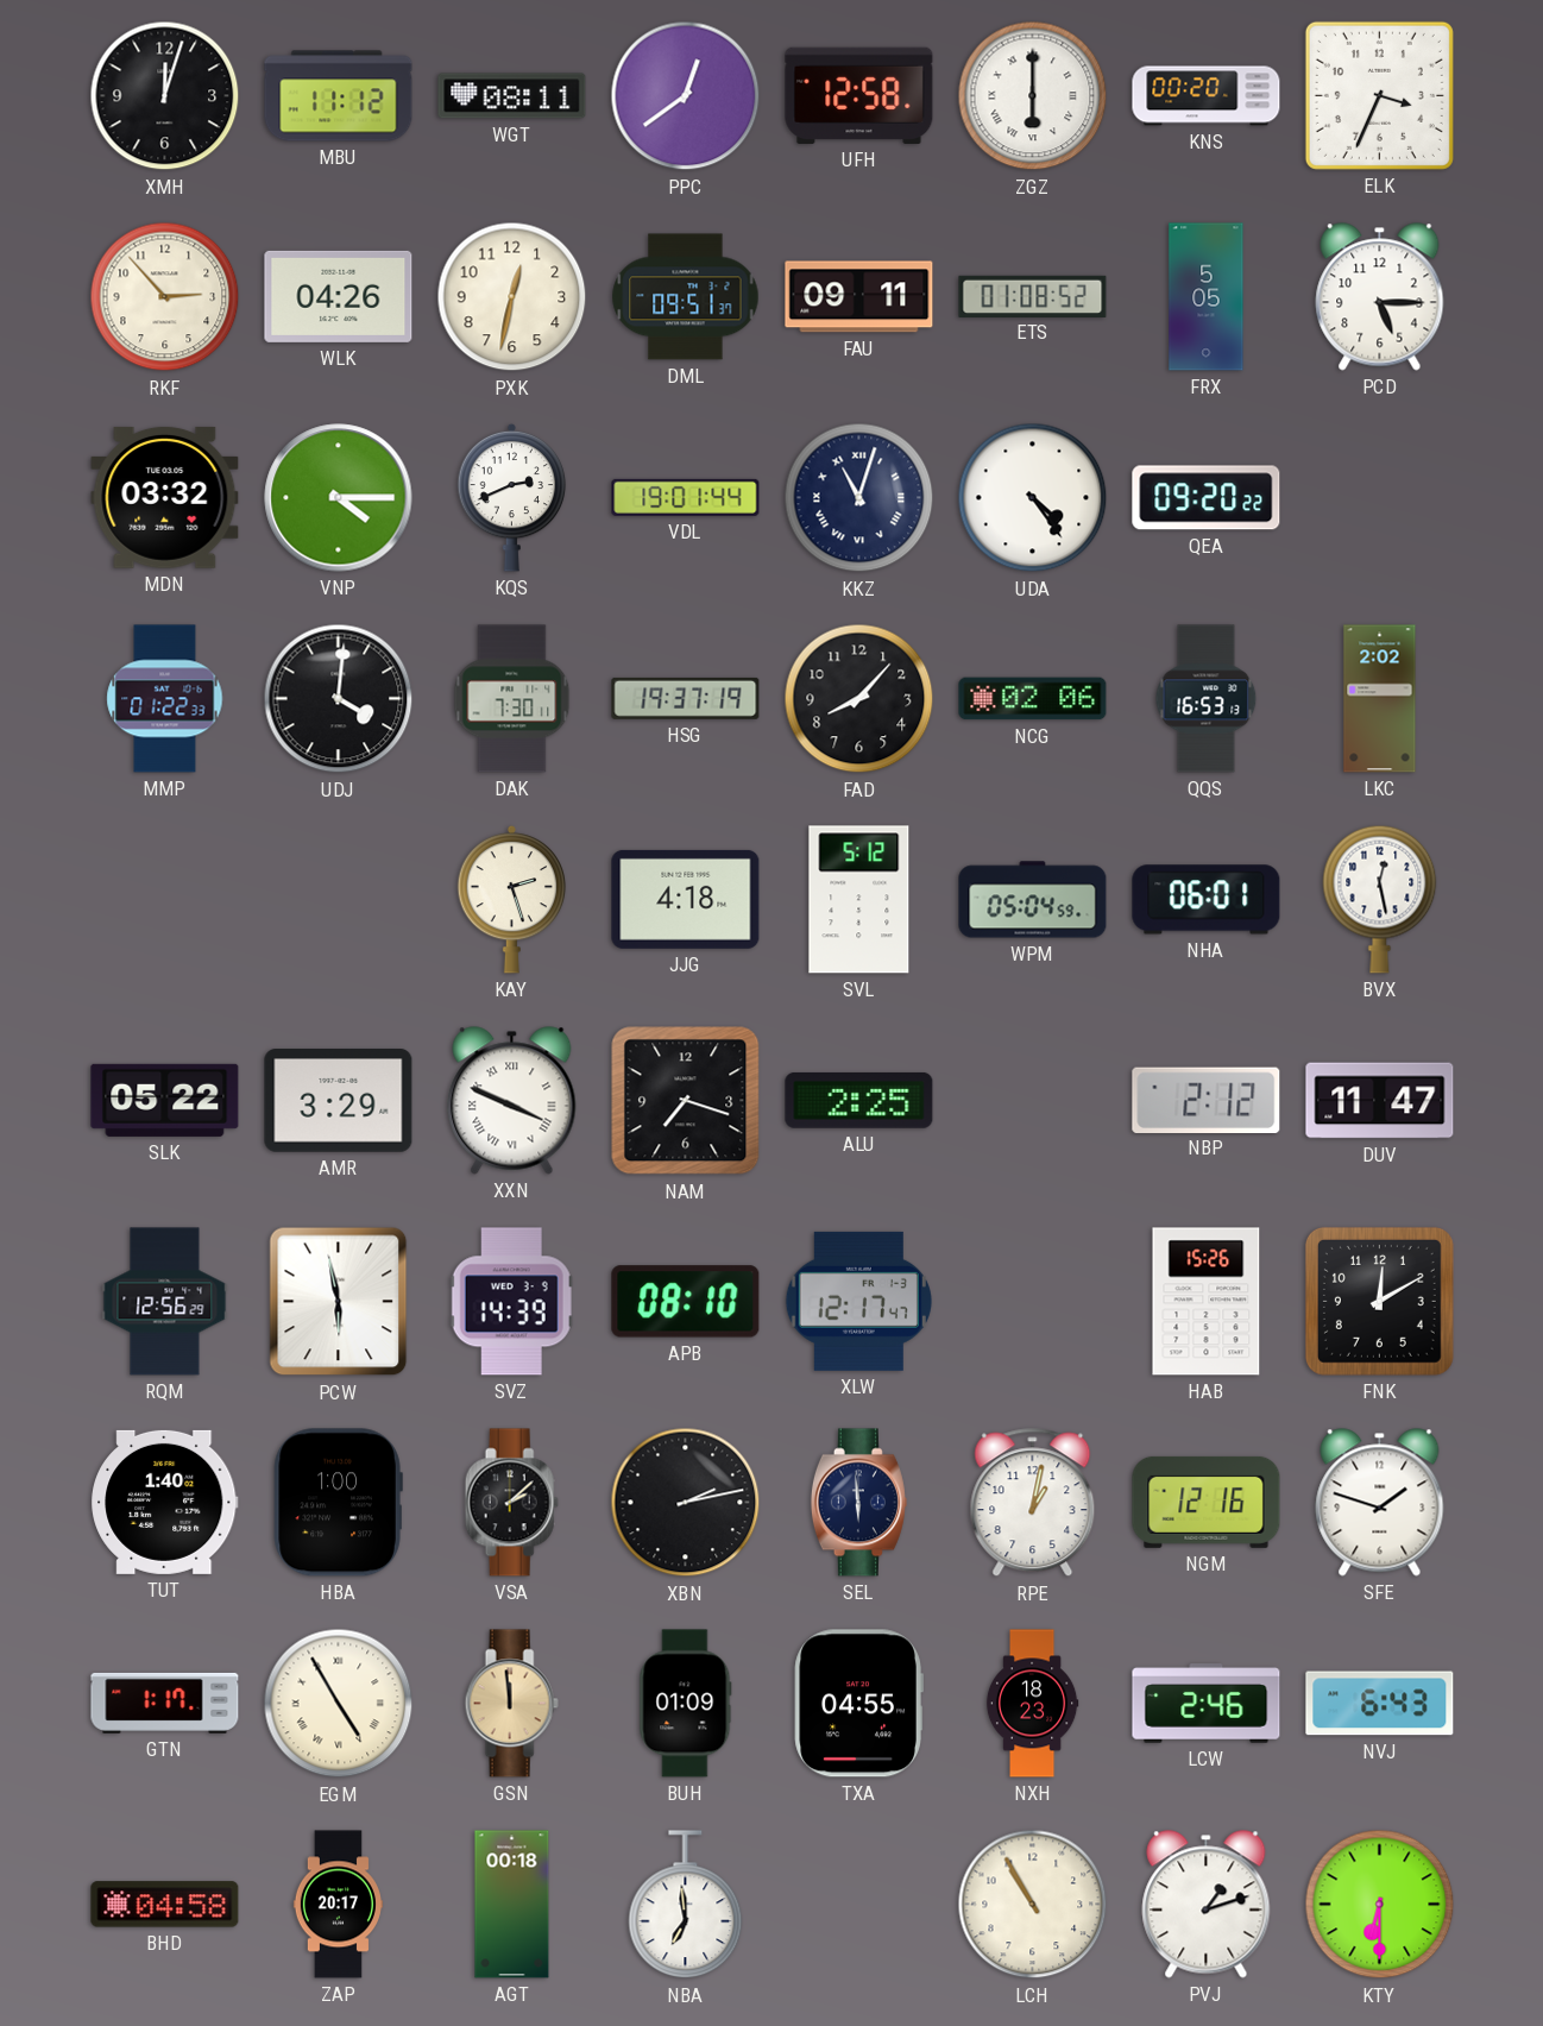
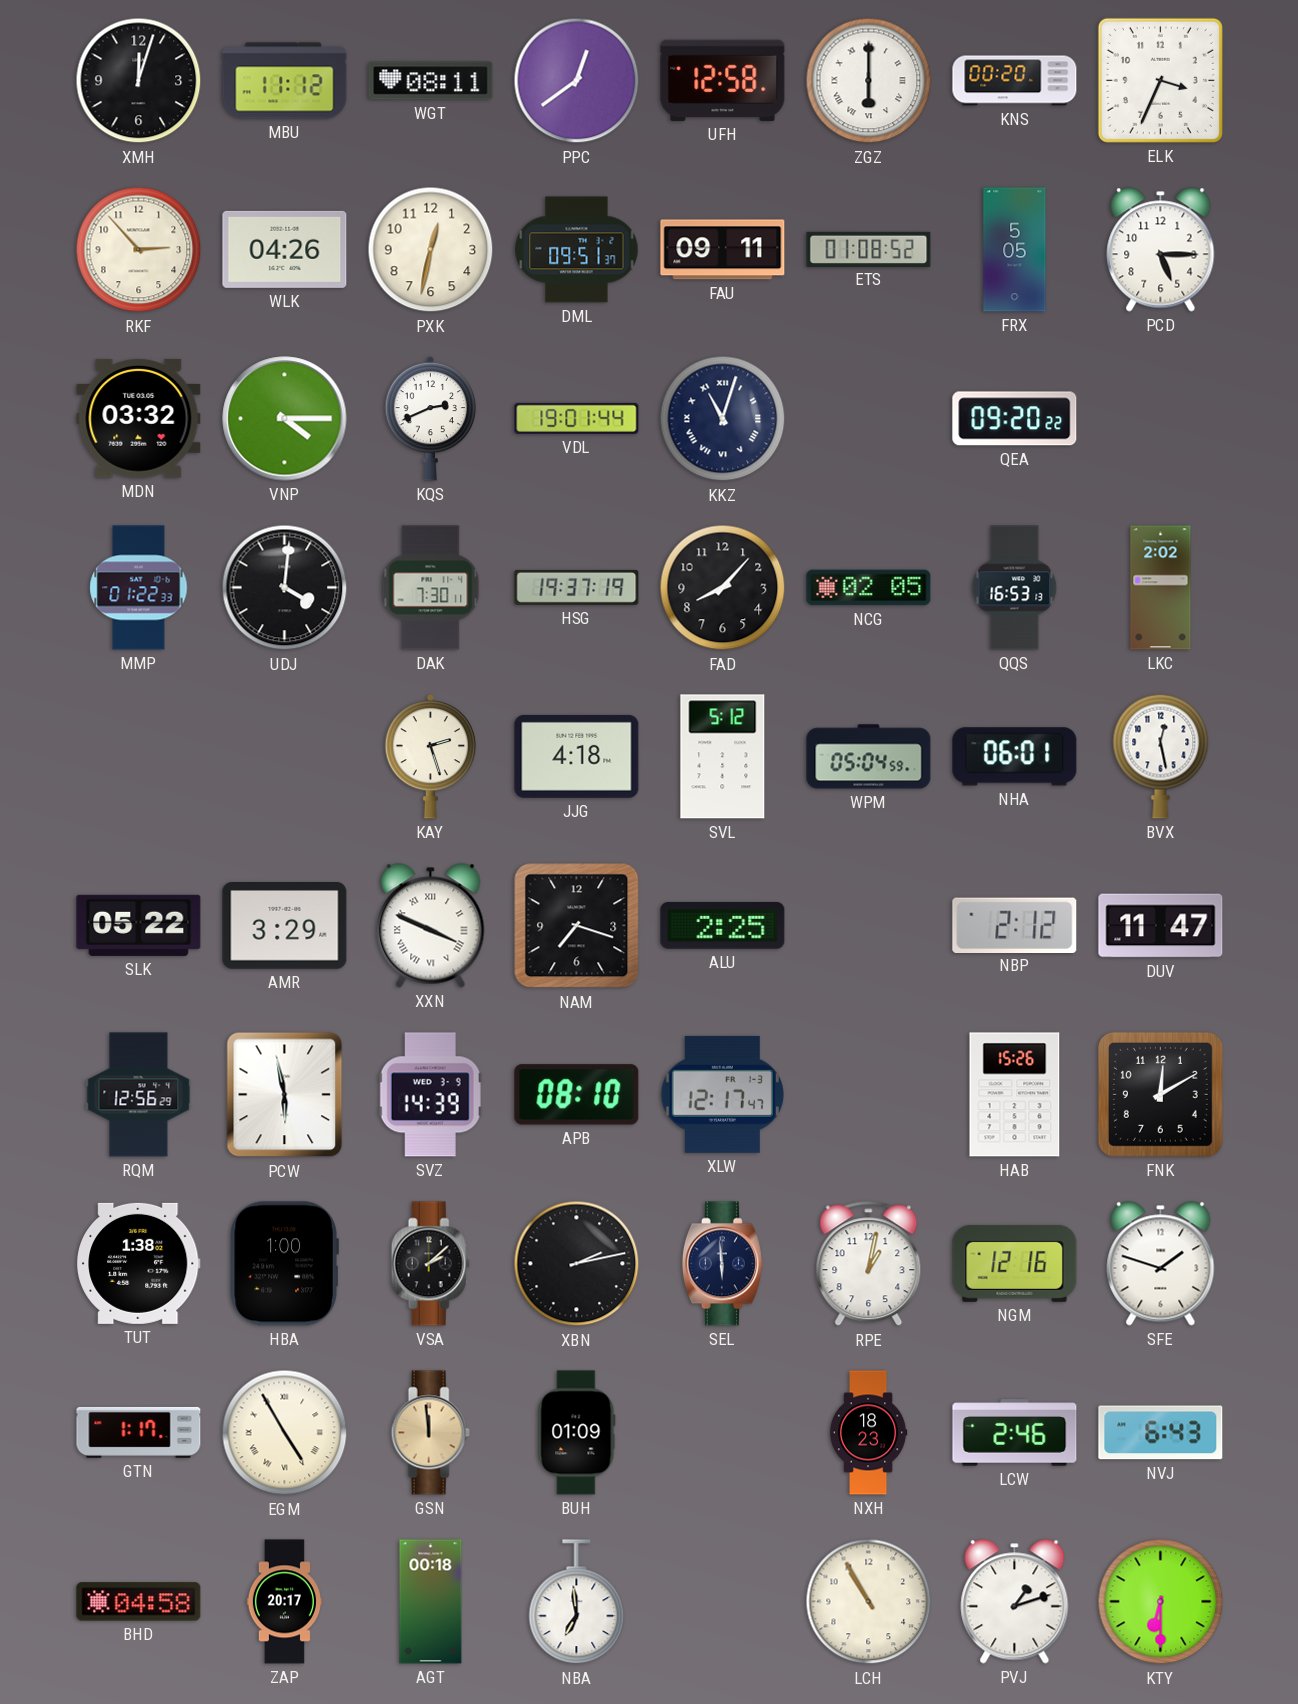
UDA: 4:24 -> none (1033, 498)
NCG: 02:06 -> 02:05 (869, 588)
TUT: 1:40 -> 1:38 (139, 1263)
TXA: 04:55 -> none (858, 1704)
